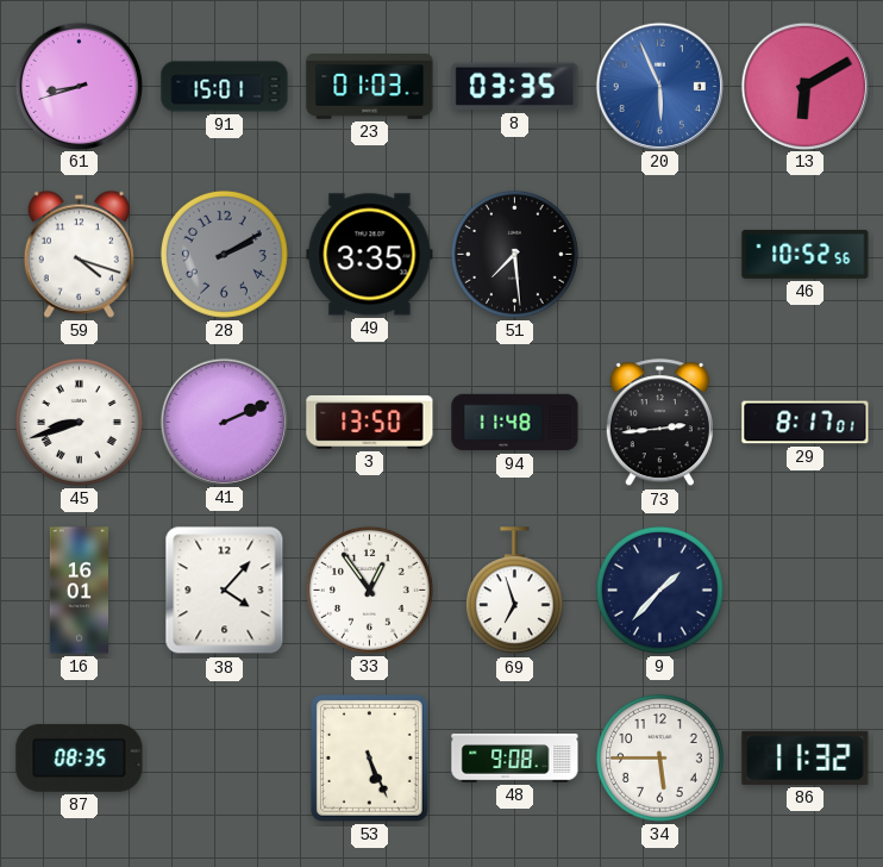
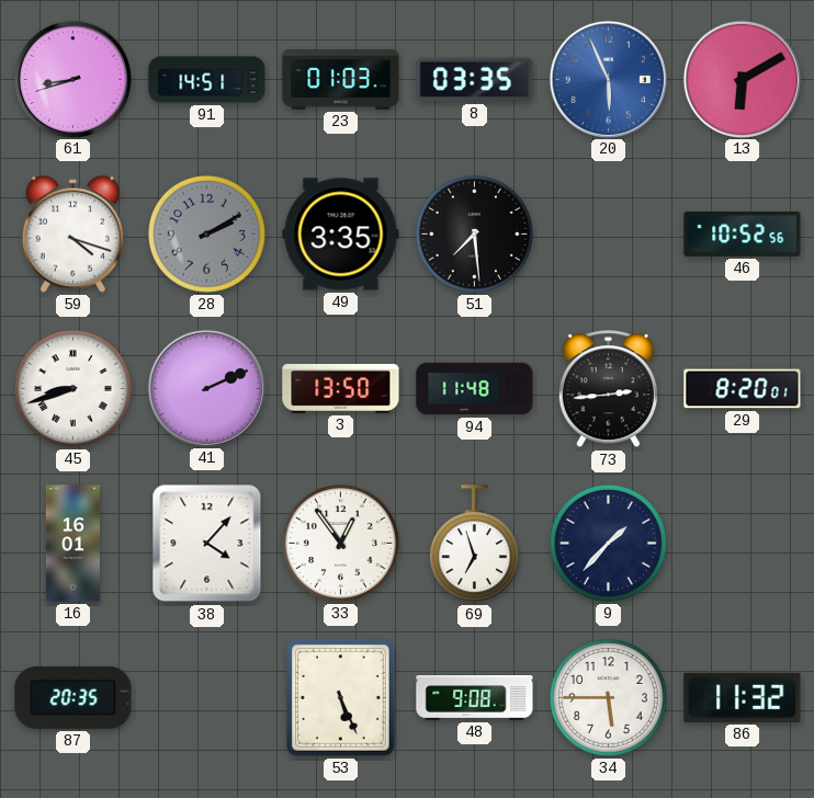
91: 15:01 -> 14:51 (207, 80)
29: 8:17 -> 8:20 (743, 389)
87: 08:35 -> 20:35 (74, 697)
